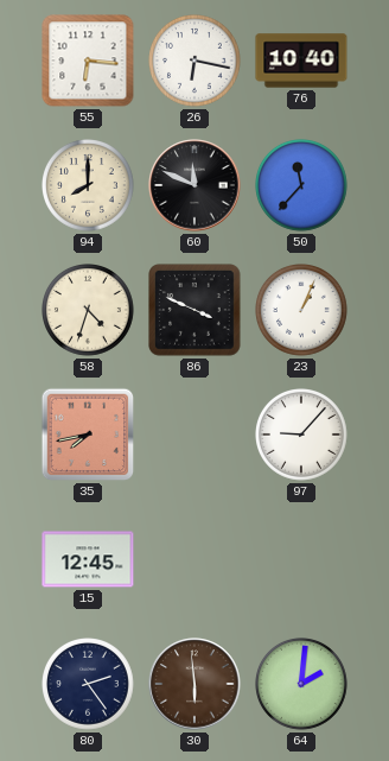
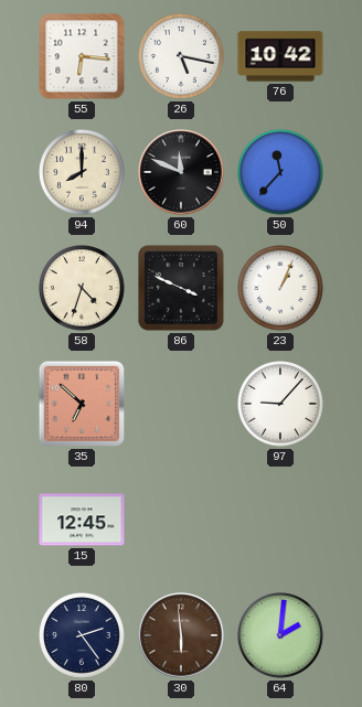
26: 6:17 -> 5:17 (182, 57)
76: 10:40 -> 10:42 (280, 56)
35: 7:43 -> 6:52 (82, 404)
